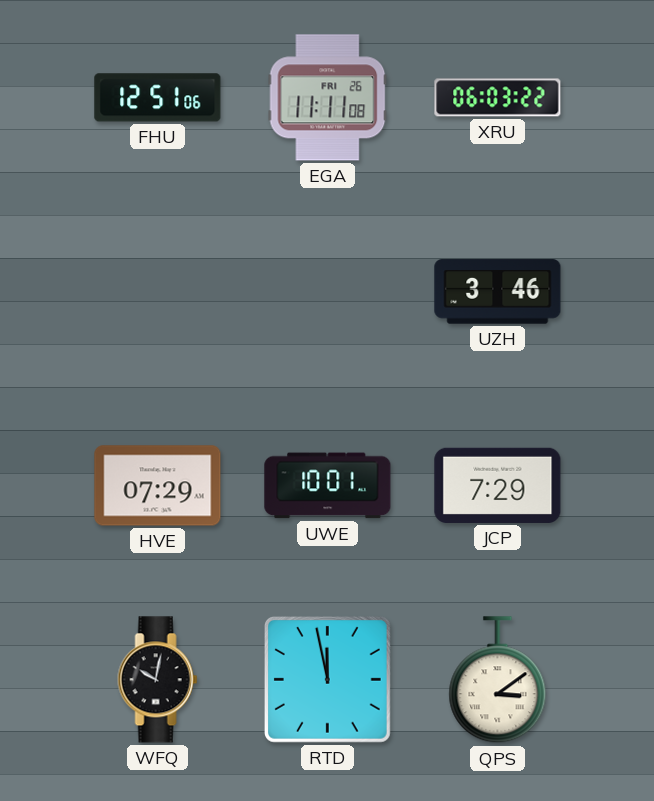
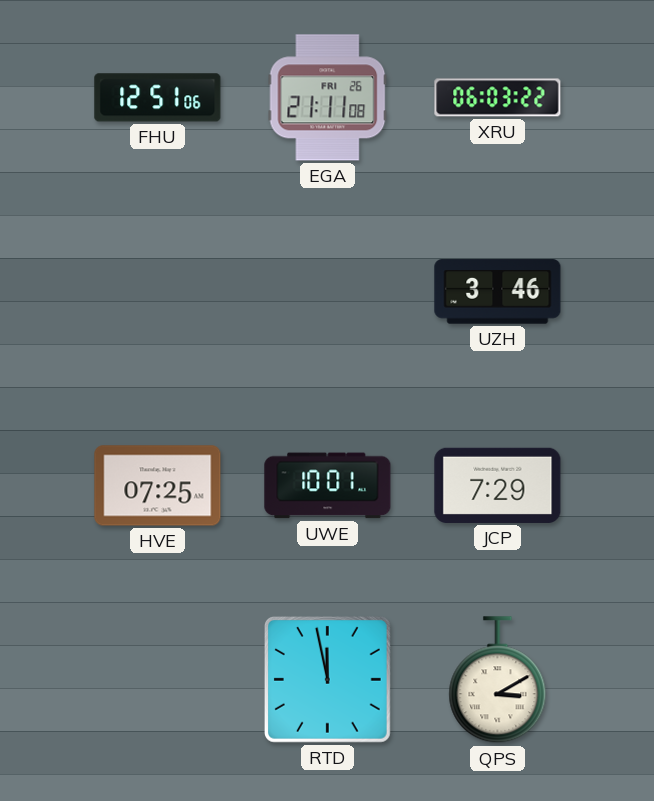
EGA: 11:11 -> 21:11 (328, 98)
HVE: 07:29 -> 07:25 (158, 486)
WFQ: 10:02 -> none (158, 680)
QPS: 3:09 -> 3:10 (498, 680)
